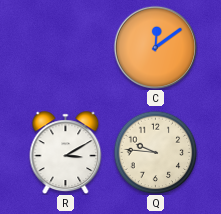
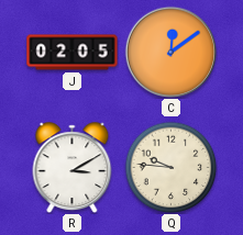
J: none -> 02:05 (73, 53)
